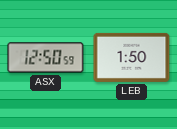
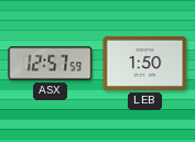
ASX: 12:50 -> 12:57 (51, 64)
